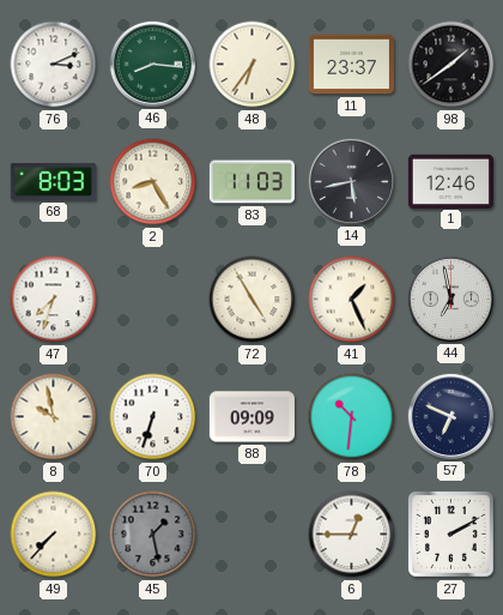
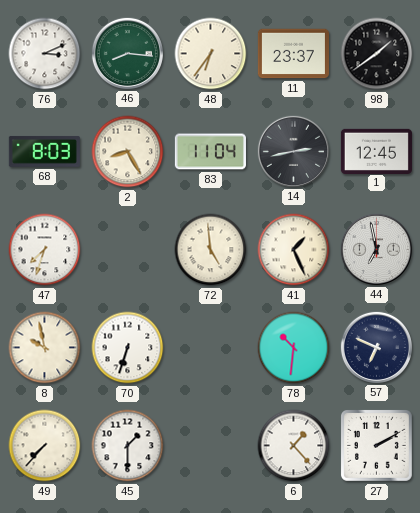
83: 11:03 -> 11:04 (210, 152)
14: 5:43 -> 2:43 (293, 151)
1: 12:46 -> 12:45 (376, 151)
72: 4:55 -> 4:59 (211, 250)
88: 09:09 -> none (251, 417)
45: 1:28 -> 1:30 (128, 446)
45 dial: grey -> white (128, 446)
6: 12:45 -> 1:23 (294, 446)
